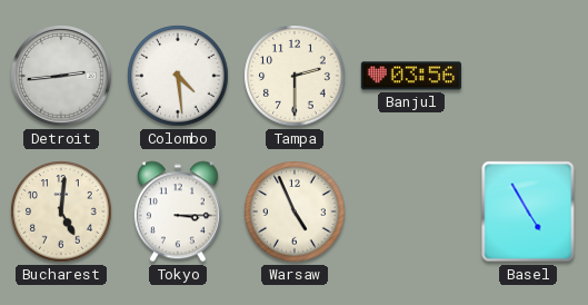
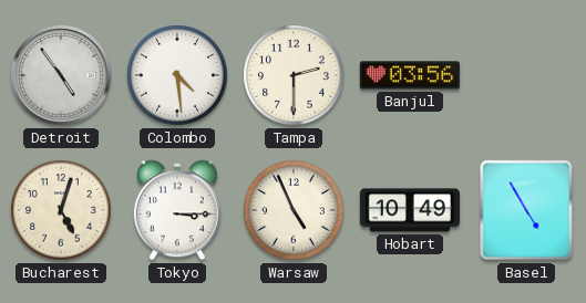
Detroit: 2:44 -> 4:54 (61, 75)
Bucharest: 5:01 -> 5:03 (61, 210)
Hobart: none -> 10:49 (410, 210)
